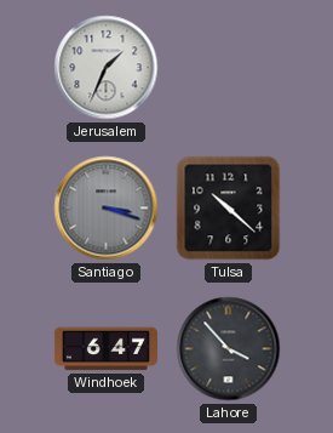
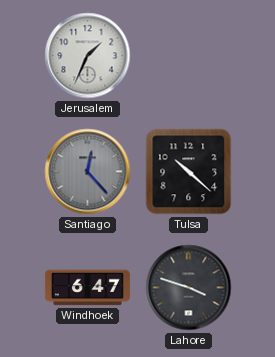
Santiago: 3:18 -> 12:23 (88, 172)
Lahore: 3:53 -> 3:48 (189, 288)
